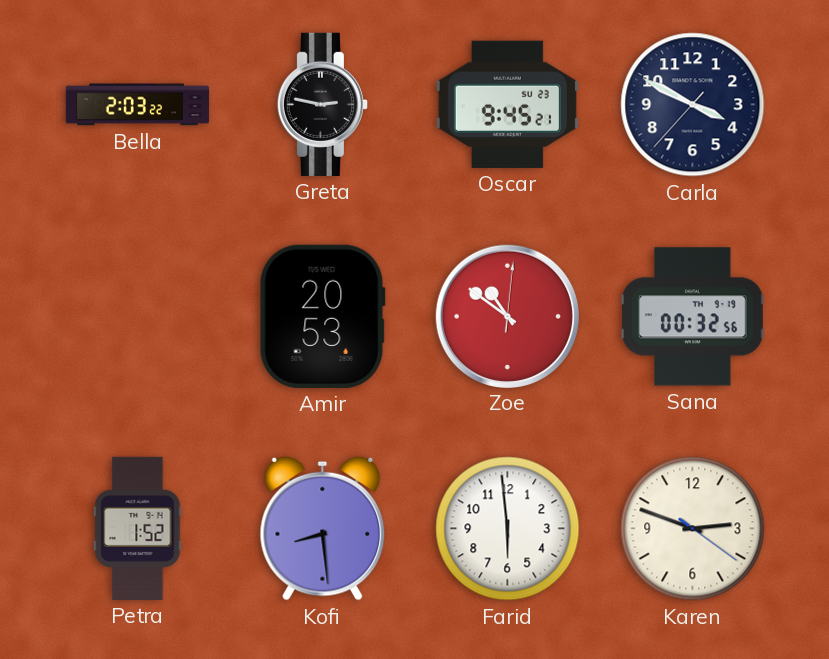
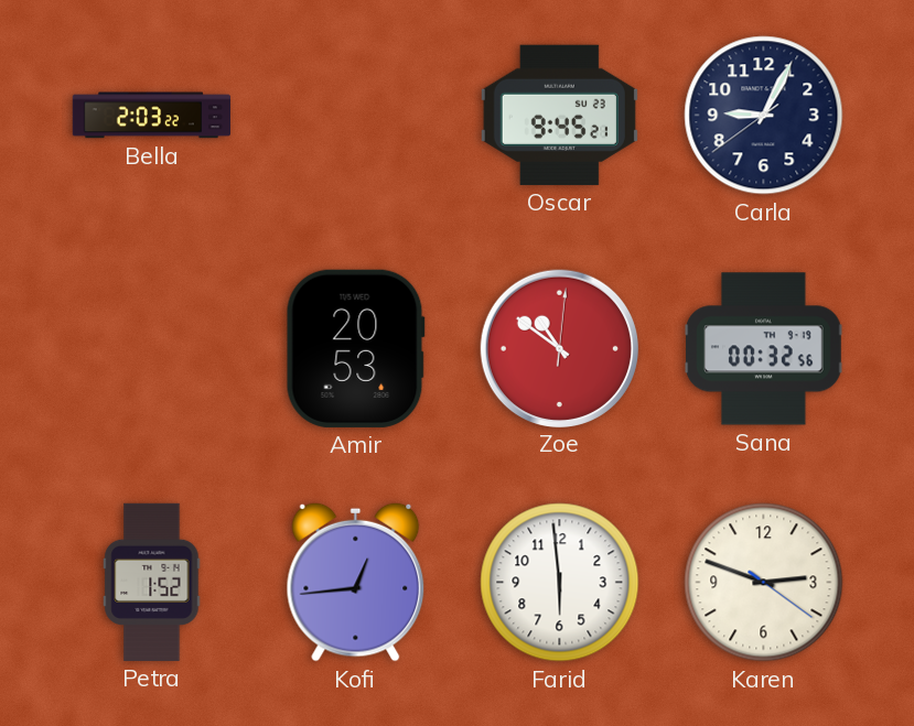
Greta: 2:47 -> none (322, 104)
Carla: 3:49 -> 9:04 (764, 116)
Kofi: 8:29 -> 12:44 (356, 582)
